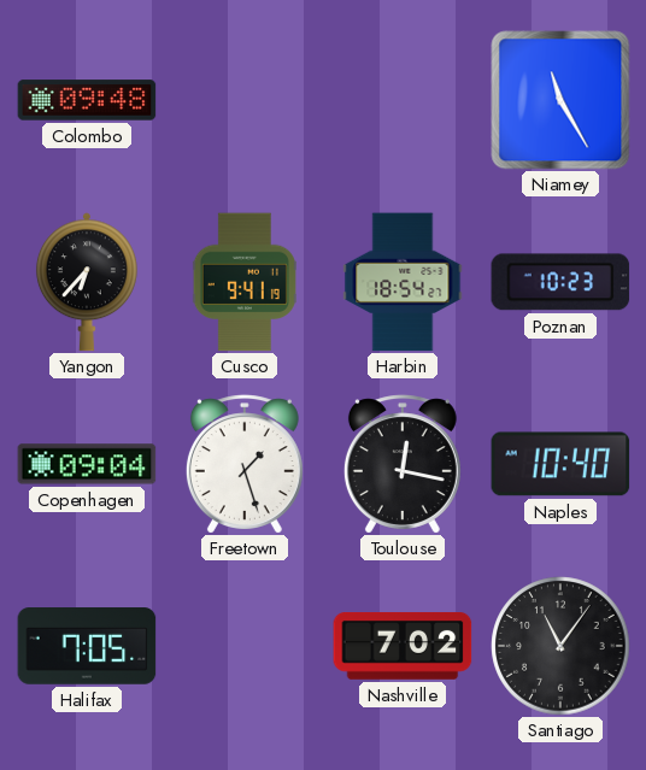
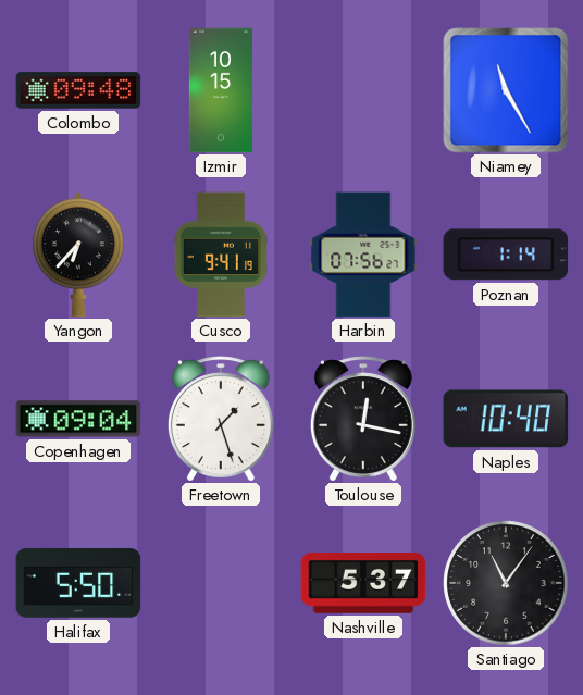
Izmir: none -> 10:15 (221, 90)
Harbin: 18:54 -> 07:56 (363, 255)
Poznan: 10:23 -> 1:14 (506, 255)
Halifax: 7:05 -> 5:50 (78, 583)
Nashville: 7:02 -> 5:37 (363, 584)
